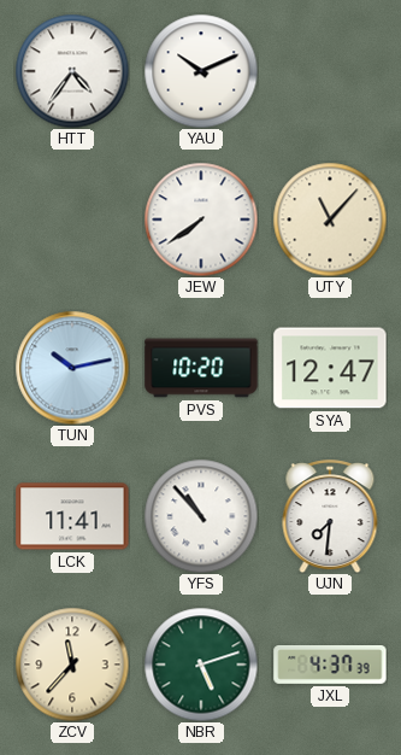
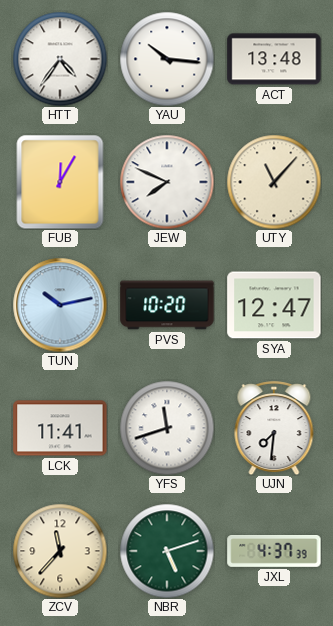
YAU: 10:11 -> 10:16 (167, 59)
ACT: none -> 13:48 (274, 59)
FUB: none -> 12:05 (60, 182)
JEW: 7:39 -> 7:49 (167, 182)
YFS: 10:53 -> 11:42 (167, 428)
